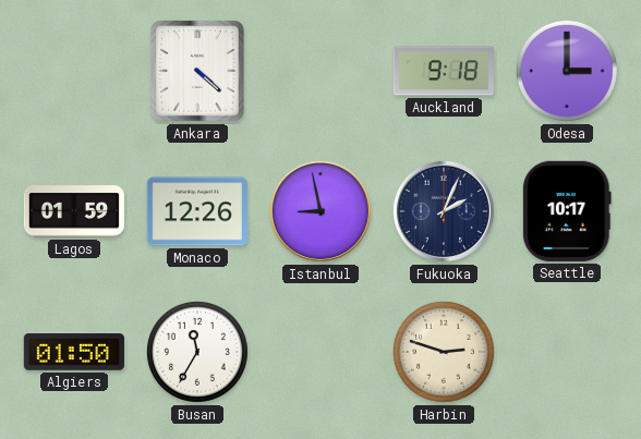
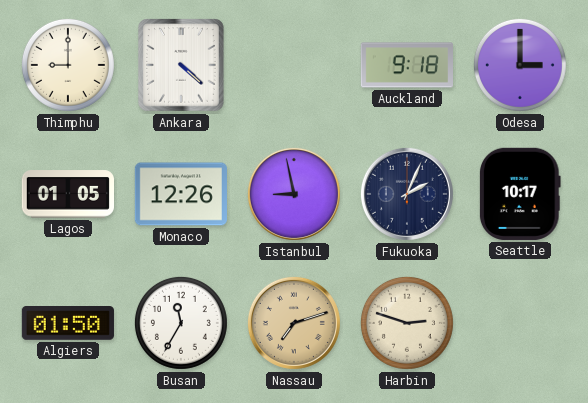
Thimphu: none -> 9:00 (68, 65)
Lagos: 01:59 -> 01:05 (67, 194)
Nassau: none -> 7:12 (294, 323)
